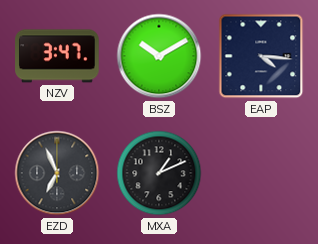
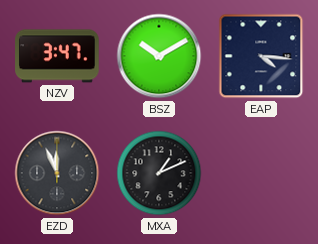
EZD: 6:56 -> 11:56 (57, 173)
